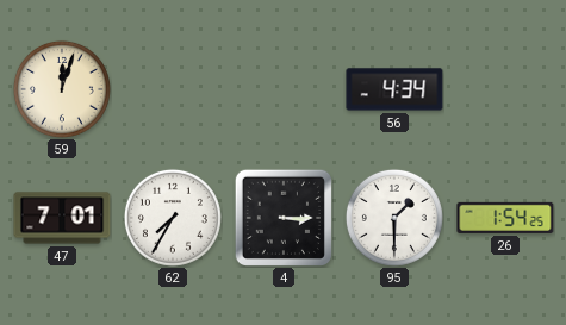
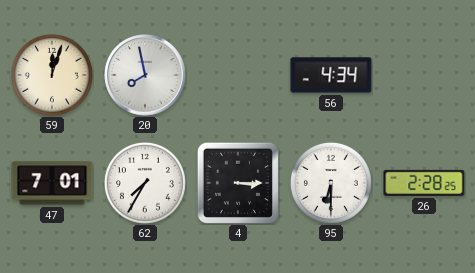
20: none -> 7:58 (145, 75)
95: 1:30 -> 6:30 (331, 183)
26: 1:54 -> 2:28 (424, 183)
